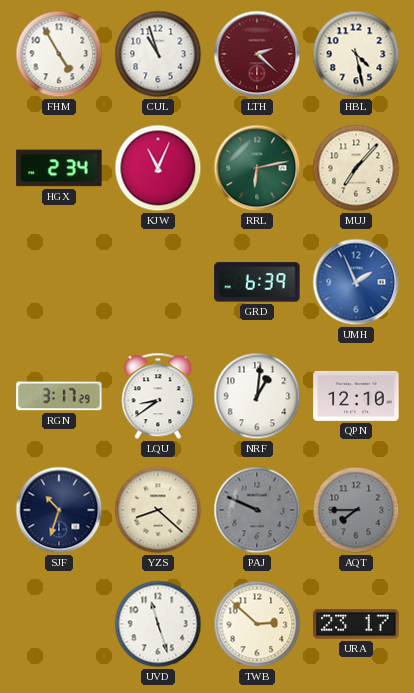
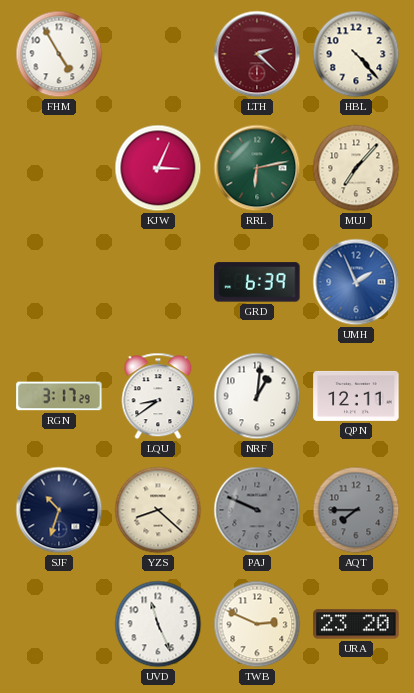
CUL: 10:57 -> none (158, 54)
HBL: 4:28 -> 4:23 (356, 54)
HGX: 2:34 -> none (59, 168)
KJW: 11:04 -> 3:04 (158, 168)
QPN: 12:10 -> 12:11 (356, 396)
UVD: 11:27 -> 11:26 (158, 624)
TWB: 2:52 -> 2:49 (257, 624)
URA: 23:17 -> 23:20 (356, 624)
